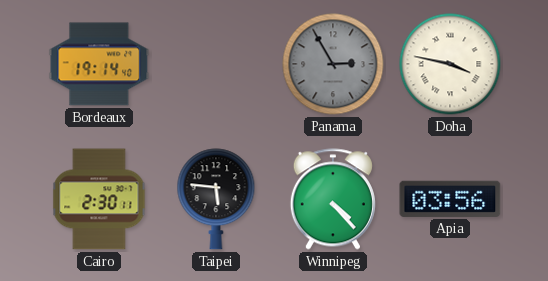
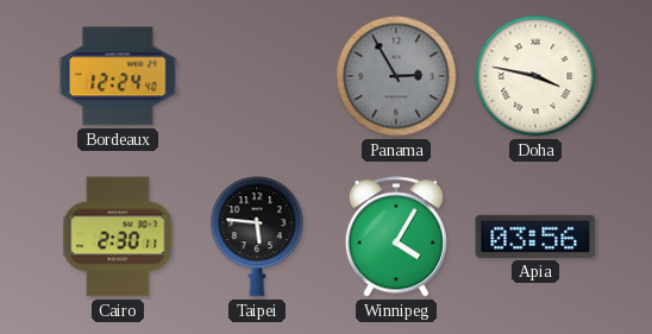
Bordeaux: 19:14 -> 12:24 (118, 76)
Winnipeg: 4:23 -> 4:05 (396, 237)
